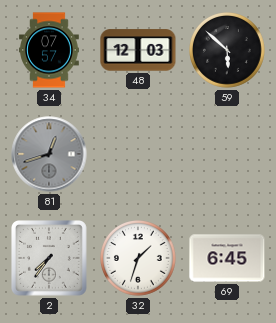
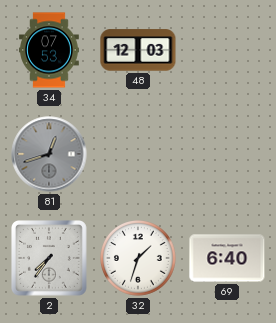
34: 07:57 -> 07:53 (49, 50)
59: 5:52 -> none (227, 50)
69: 6:45 -> 6:40 (227, 258)
